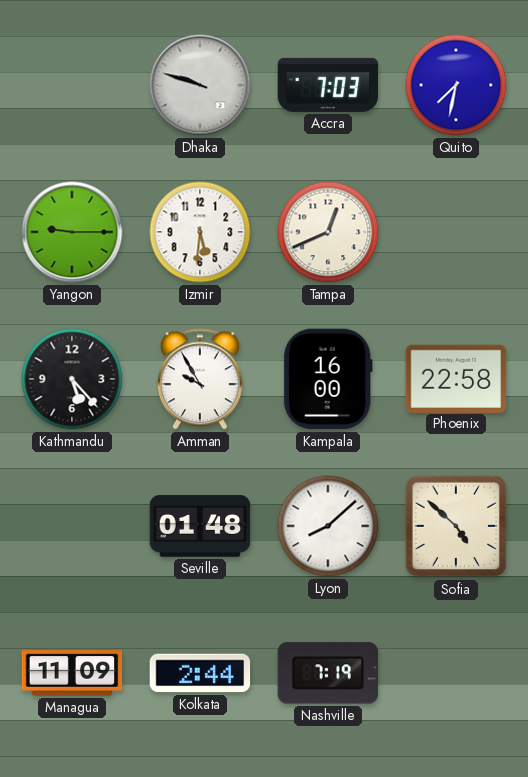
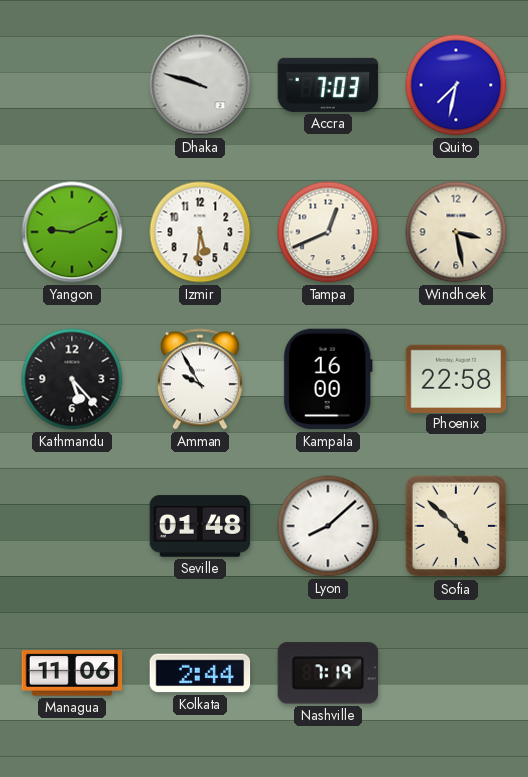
Yangon: 9:15 -> 9:11 (72, 232)
Windhoek: none -> 3:28 (456, 232)
Managua: 11:09 -> 11:06 (72, 673)
